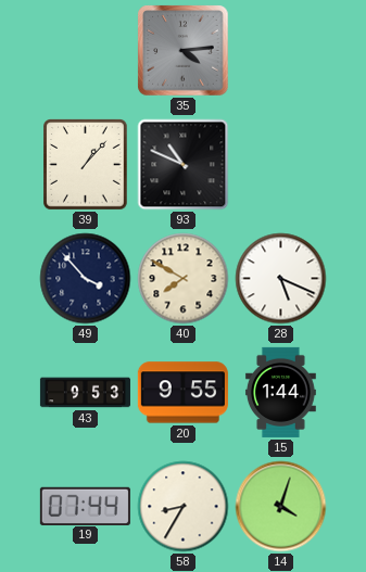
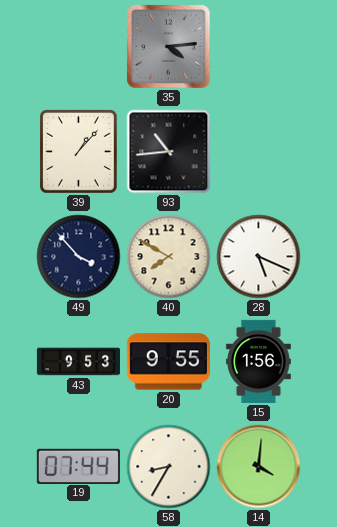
93: 10:49 -> 10:44 (169, 152)
15: 1:44 -> 1:56 (259, 361)
14: 4:03 -> 4:01 (259, 467)
